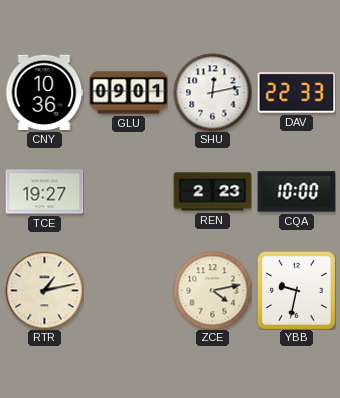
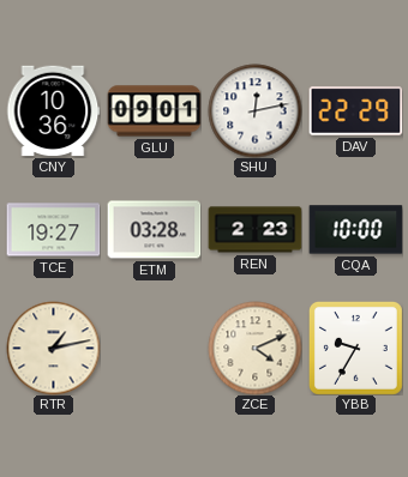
DAV: 22:33 -> 22:29 (355, 111)
ETM: none -> 03:28 (154, 230)
ZCE: 4:13 -> 4:11 (254, 348)
YBB: 9:32 -> 9:35 (355, 348)
